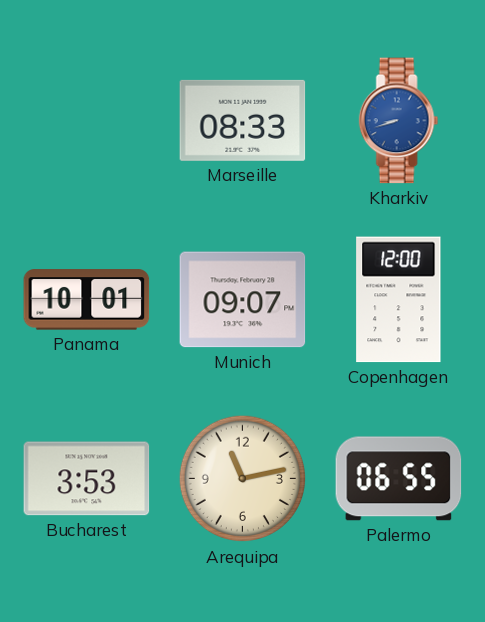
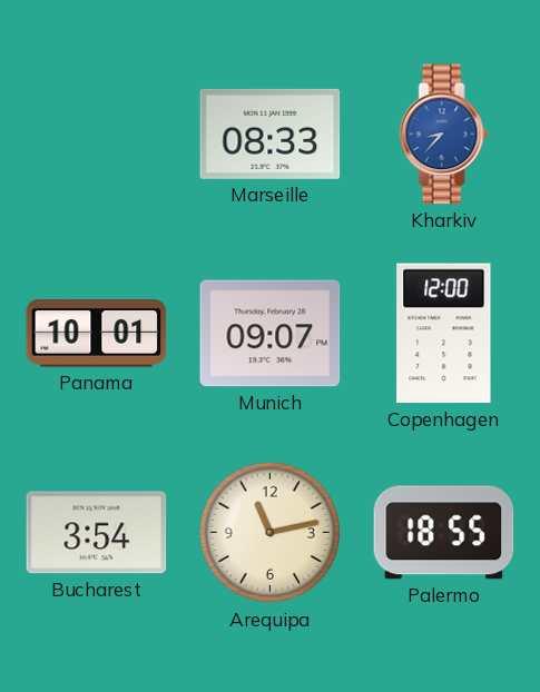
Kharkiv: 8:42 -> 8:37 (444, 135)
Bucharest: 3:53 -> 3:54 (97, 533)
Palermo: 06:55 -> 18:55 (444, 533)
